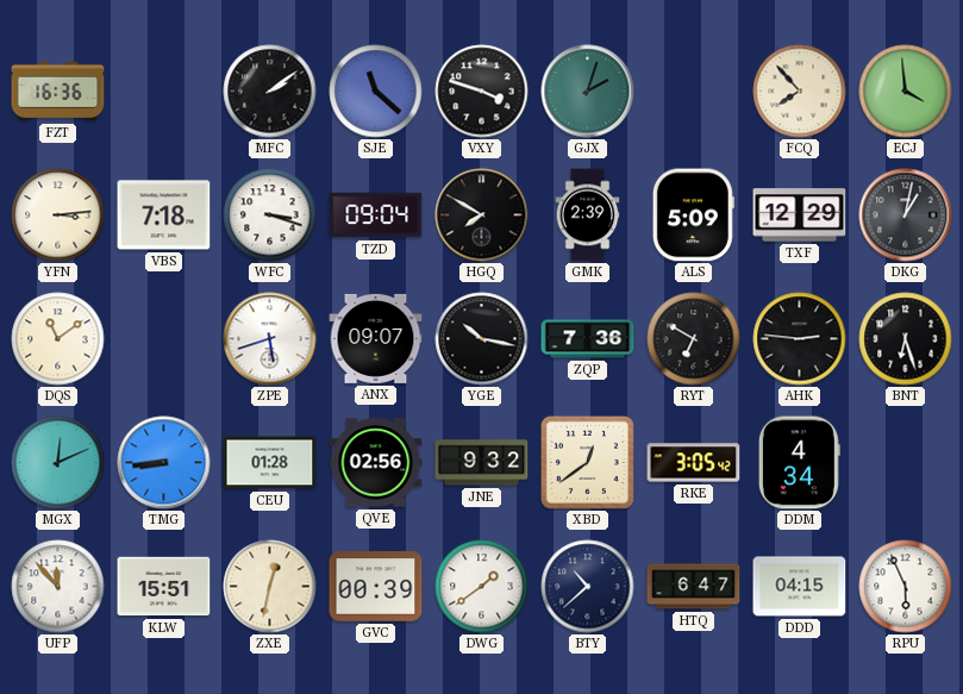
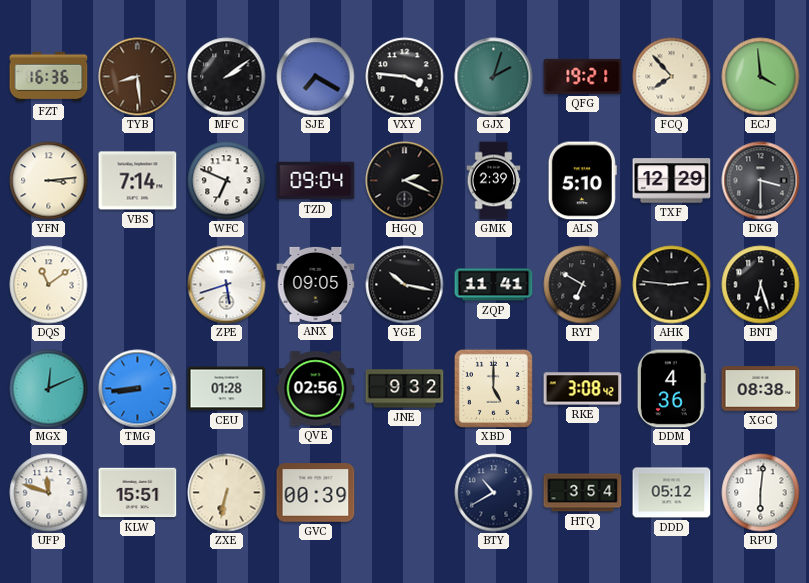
TYB: none -> 8:29 (138, 77)
SJE: 11:22 -> 7:20 (316, 77)
VXY: 3:48 -> 3:46 (405, 77)
QFG: none -> 19:21 (583, 76)
VBS: 7:18 -> 7:14 (138, 181)
WFC: 3:18 -> 6:49 (227, 181)
HGQ: 7:50 -> 2:19 (405, 181)
ALS: 5:09 -> 5:10 (582, 181)
DKG: 1:02 -> 3:30 (761, 181)
ANX: 09:07 -> 09:05 (316, 284)
ZQP: 7:36 -> 11:41 (494, 285)
XBD: 12:39 -> 5:00 (493, 388)
RKE: 3:05 -> 3:08 (583, 389)
DDM: 4:34 -> 4:36 (671, 389)
XGC: none -> 08:38 (761, 389)
UFP: 11:53 -> 11:48 (49, 493)
ZXE: 12:32 -> 6:32 (227, 493)
DWG: 1:39 -> none (482, 587)
BTY: 10:38 -> 10:40 (494, 493)
HTQ: 6:47 -> 3:54 (583, 493)
DDD: 04:15 -> 05:12 (672, 493)
RPU: 5:56 -> 6:01 (761, 493)
